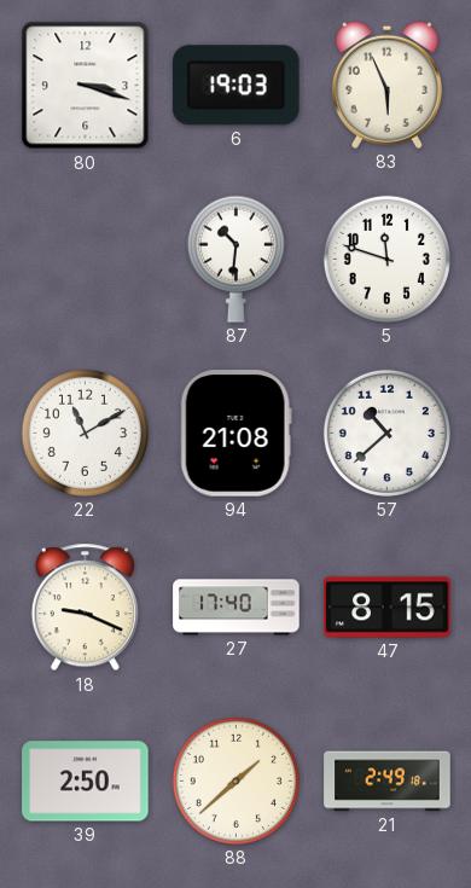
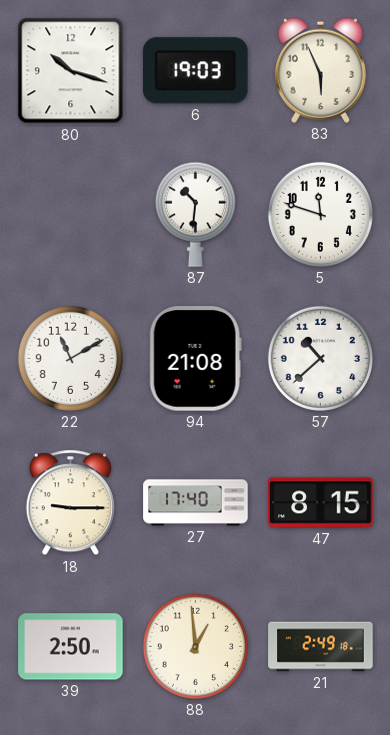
80: 3:18 -> 10:18 (71, 71)
18: 9:19 -> 9:15 (70, 503)
88: 1:38 -> 12:59 (195, 646)
